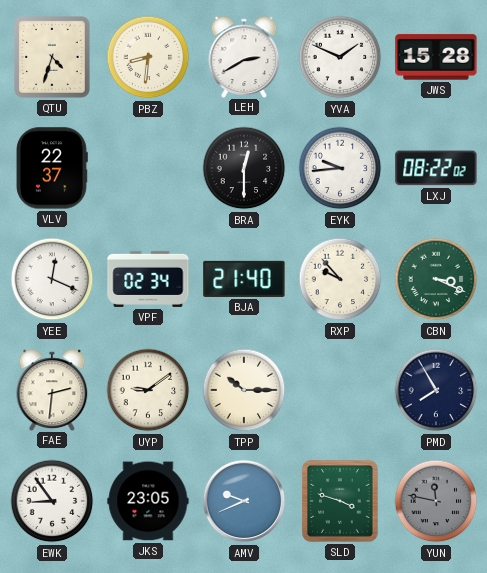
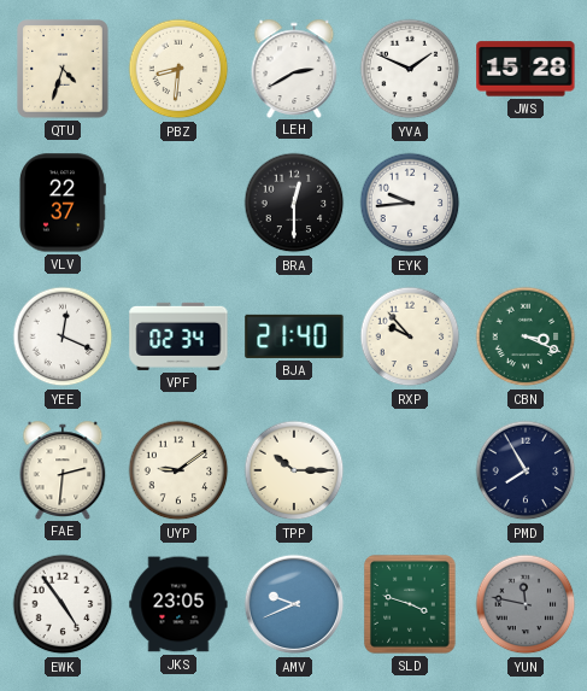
LXJ: 08:22 -> none (436, 168)
EWK: 8:54 -> 4:54 (63, 604)
